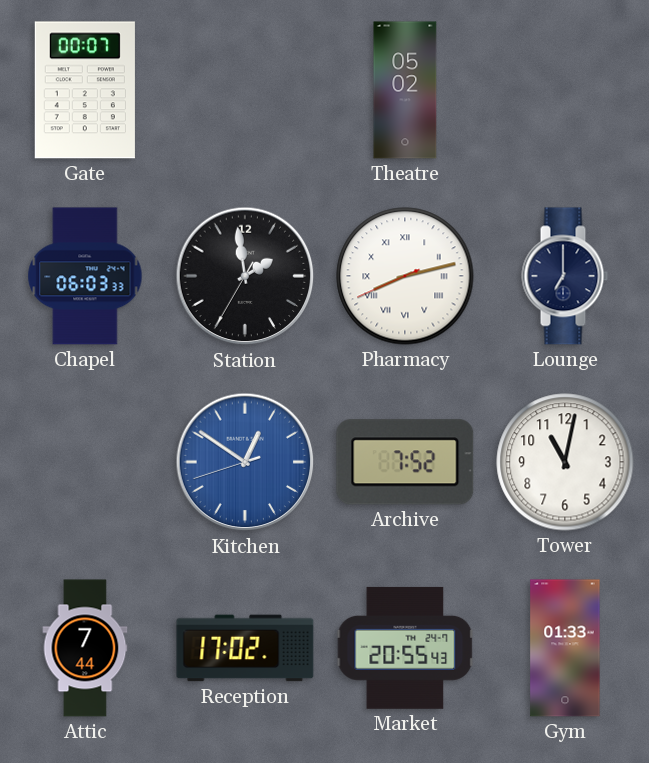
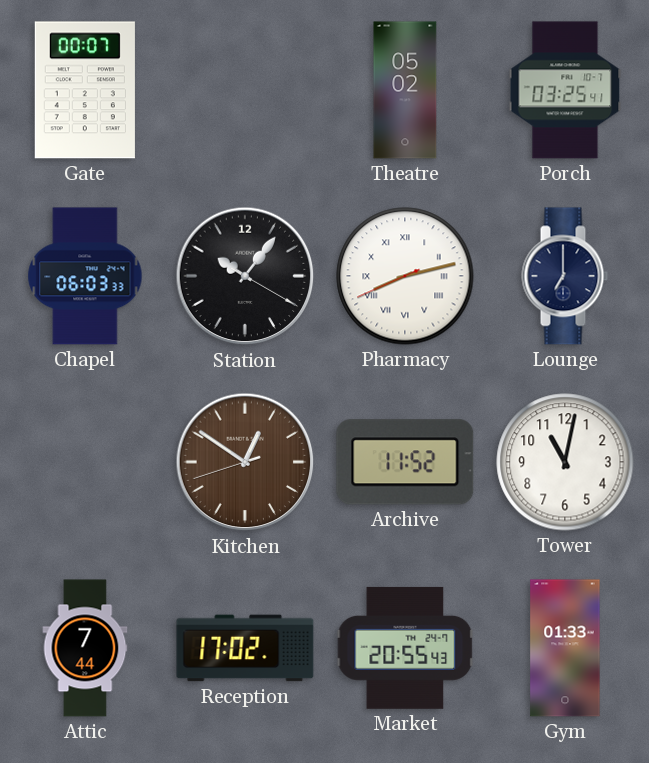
Porch: none -> 03:25 (565, 90)
Station: 1:58 -> 10:06 (245, 276)
Kitchen dial: blue -> brown (245, 462)
Archive: 7:52 -> 11:52 (405, 462)
